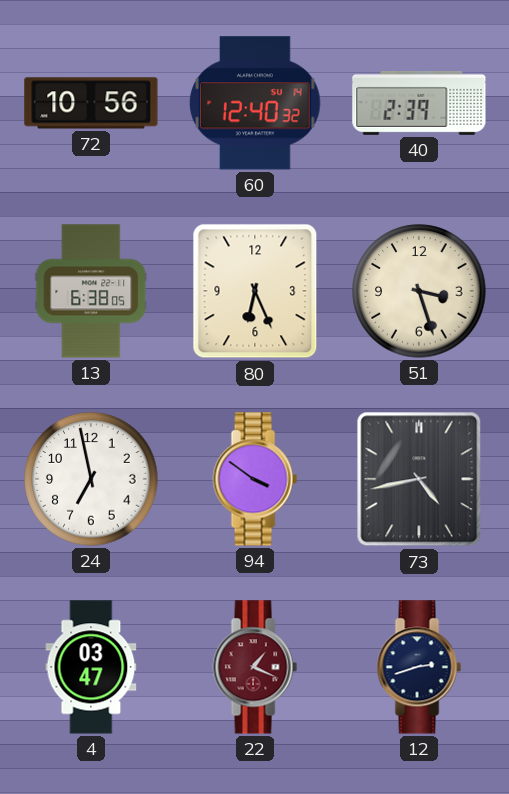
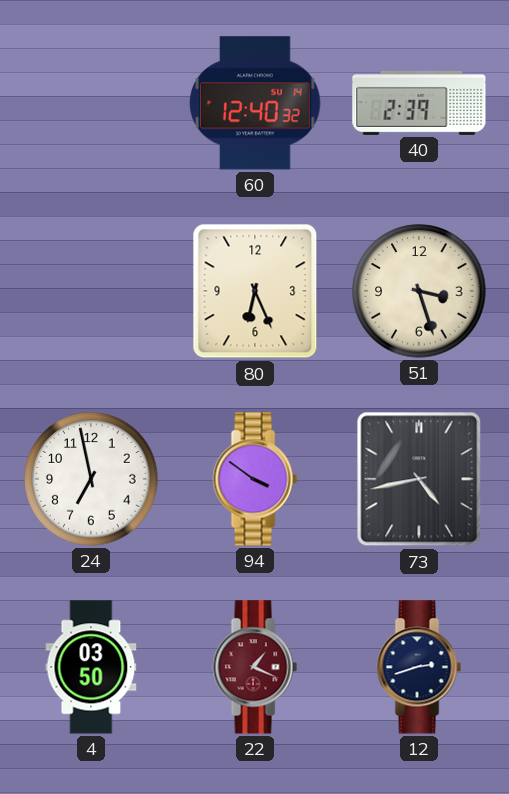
72: 10:56 -> none (91, 103)
13: 6:38 -> none (91, 291)
4: 03:47 -> 03:50 (91, 667)
